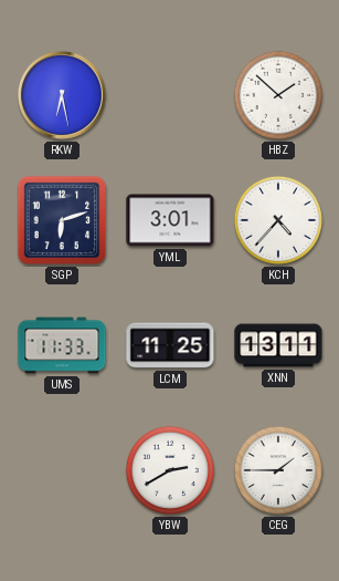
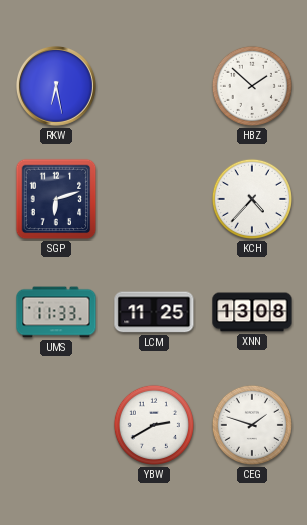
YML: 3:01 -> none (170, 220)
XNN: 13:11 -> 13:08 (252, 312)
CEG: 1:45 -> 1:48 (252, 425)
